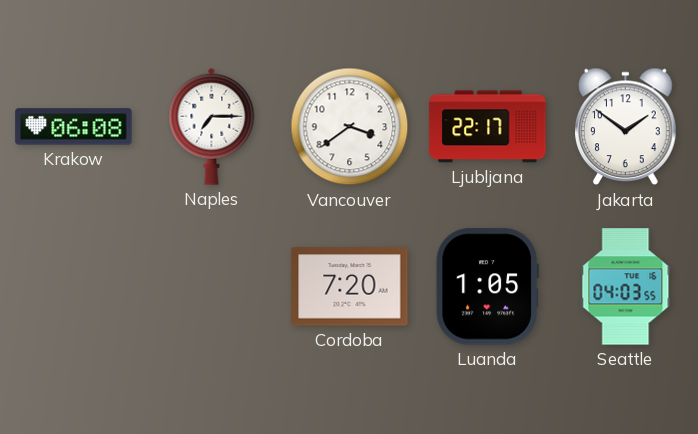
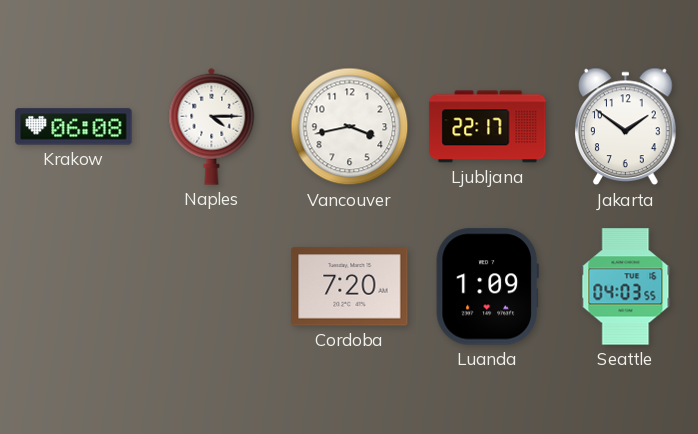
Naples: 7:15 -> 4:15 (212, 126)
Vancouver: 3:39 -> 3:43 (350, 127)
Luanda: 1:05 -> 1:09 (487, 287)
